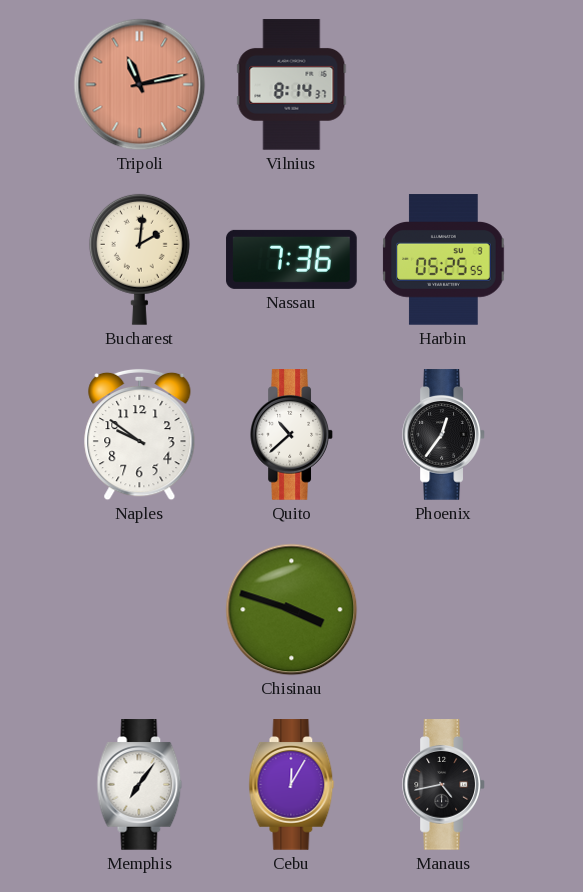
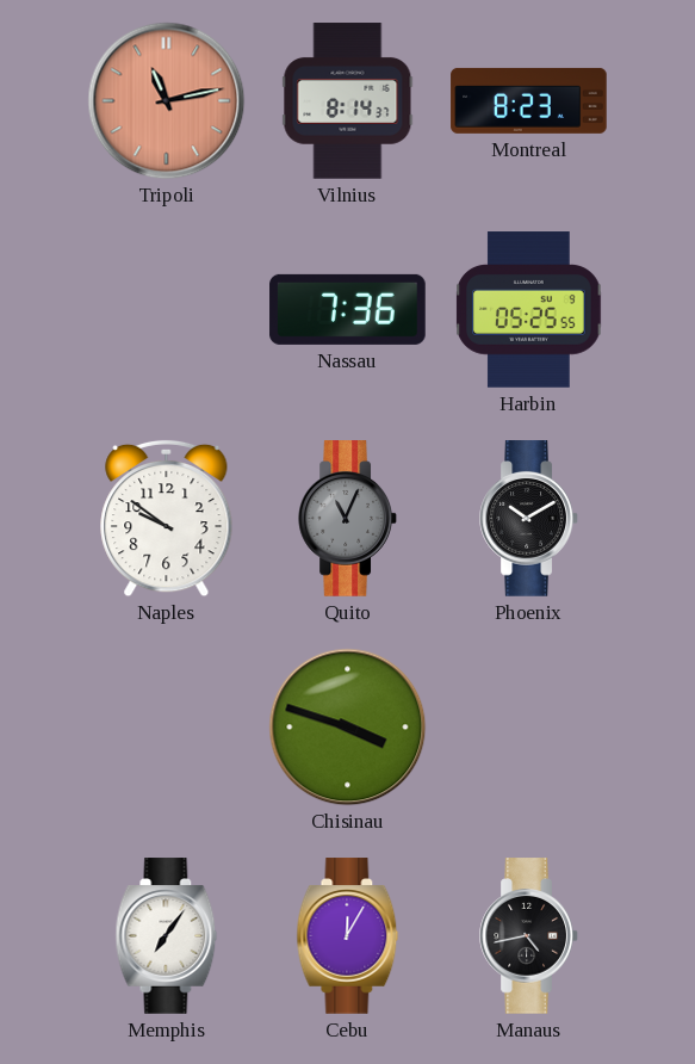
Montreal: none -> 8:23 (529, 100)
Bucharest: 2:01 -> none (139, 259)
Quito: 10:38 -> 11:04 (348, 519)
Quito dial: white -> grey (348, 519)
Phoenix: 12:36 -> 10:10 (529, 519)
